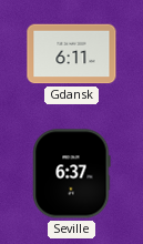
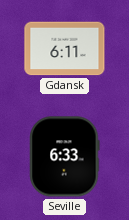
Seville: 6:37 -> 6:33 (65, 157)
